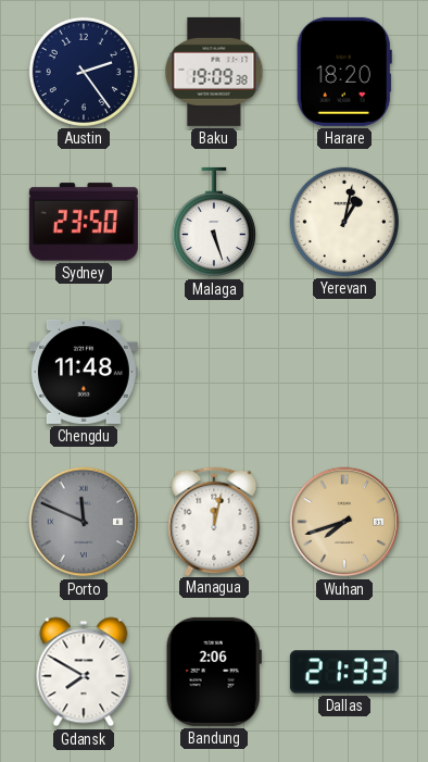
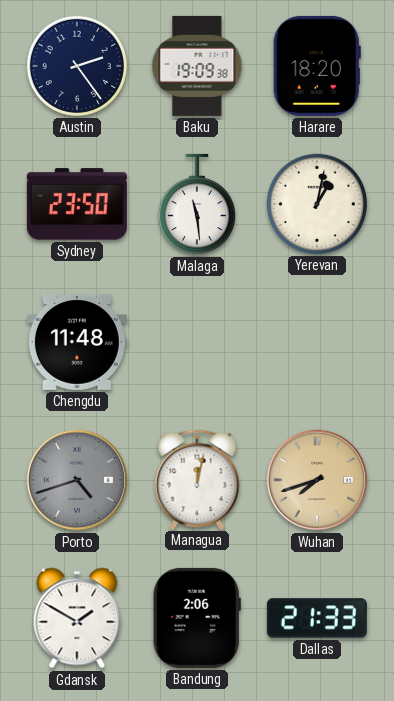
Malaga: 5:27 -> 11:29 (197, 204)
Porto: 11:49 -> 4:42 (77, 480)
Gdansk: 7:50 -> 1:50 (77, 618)
